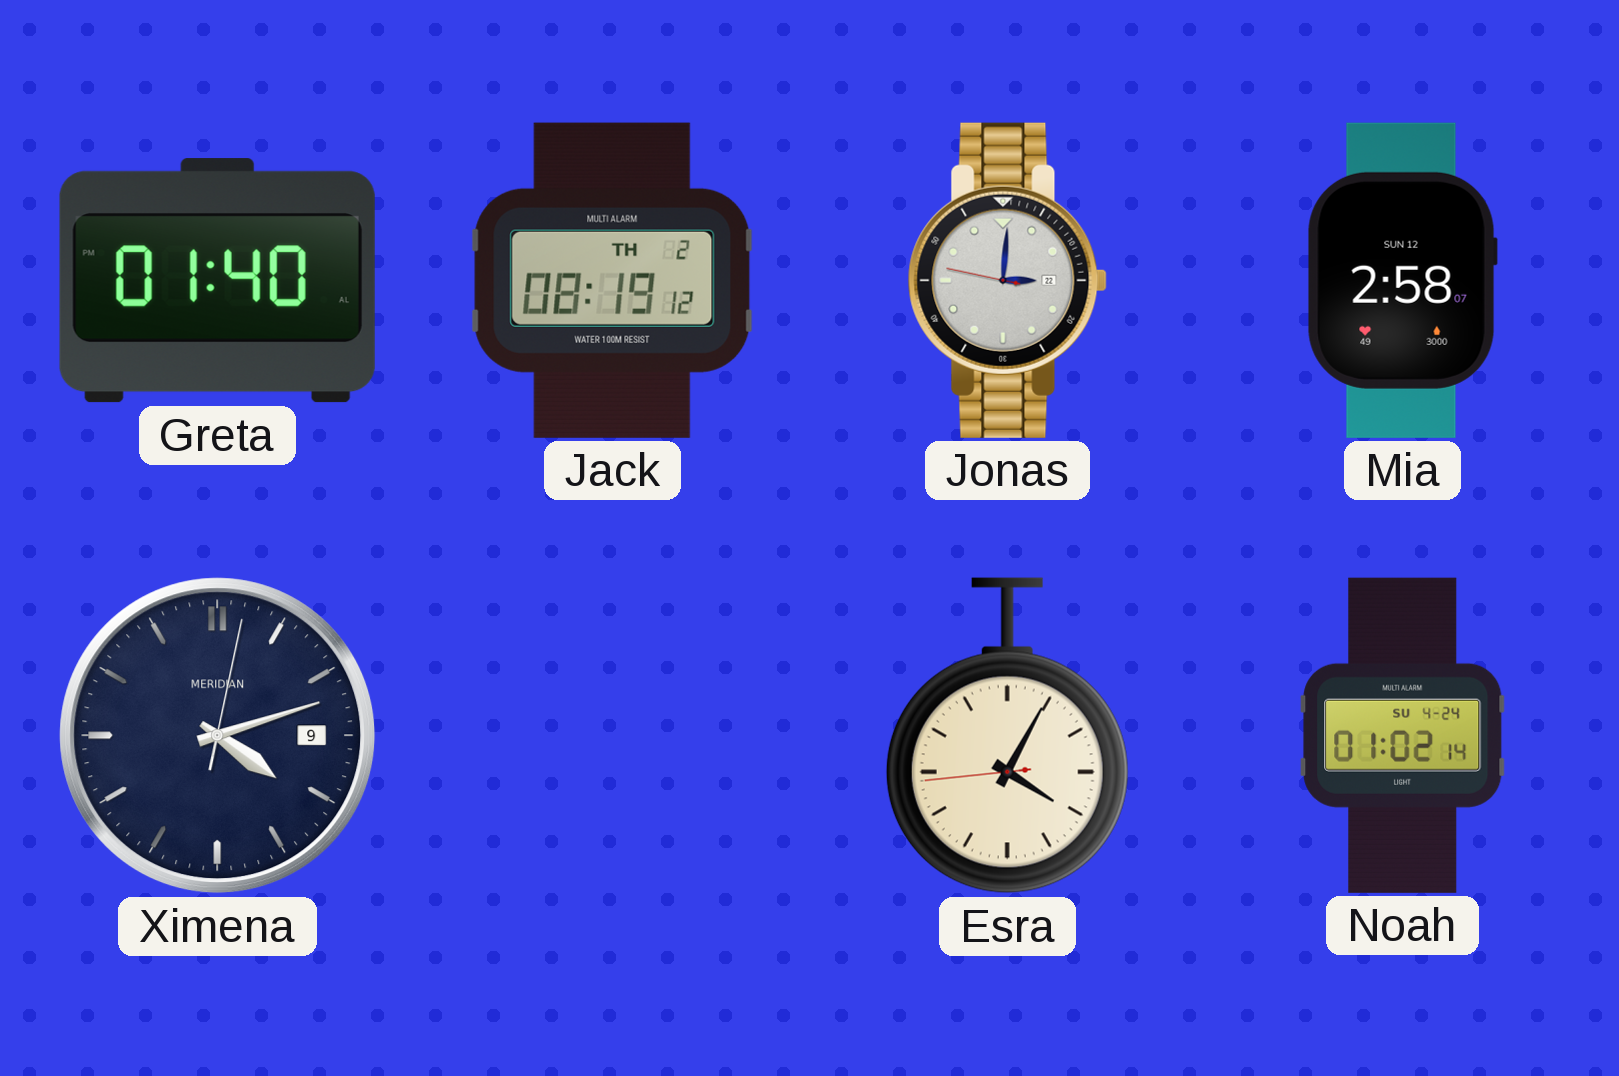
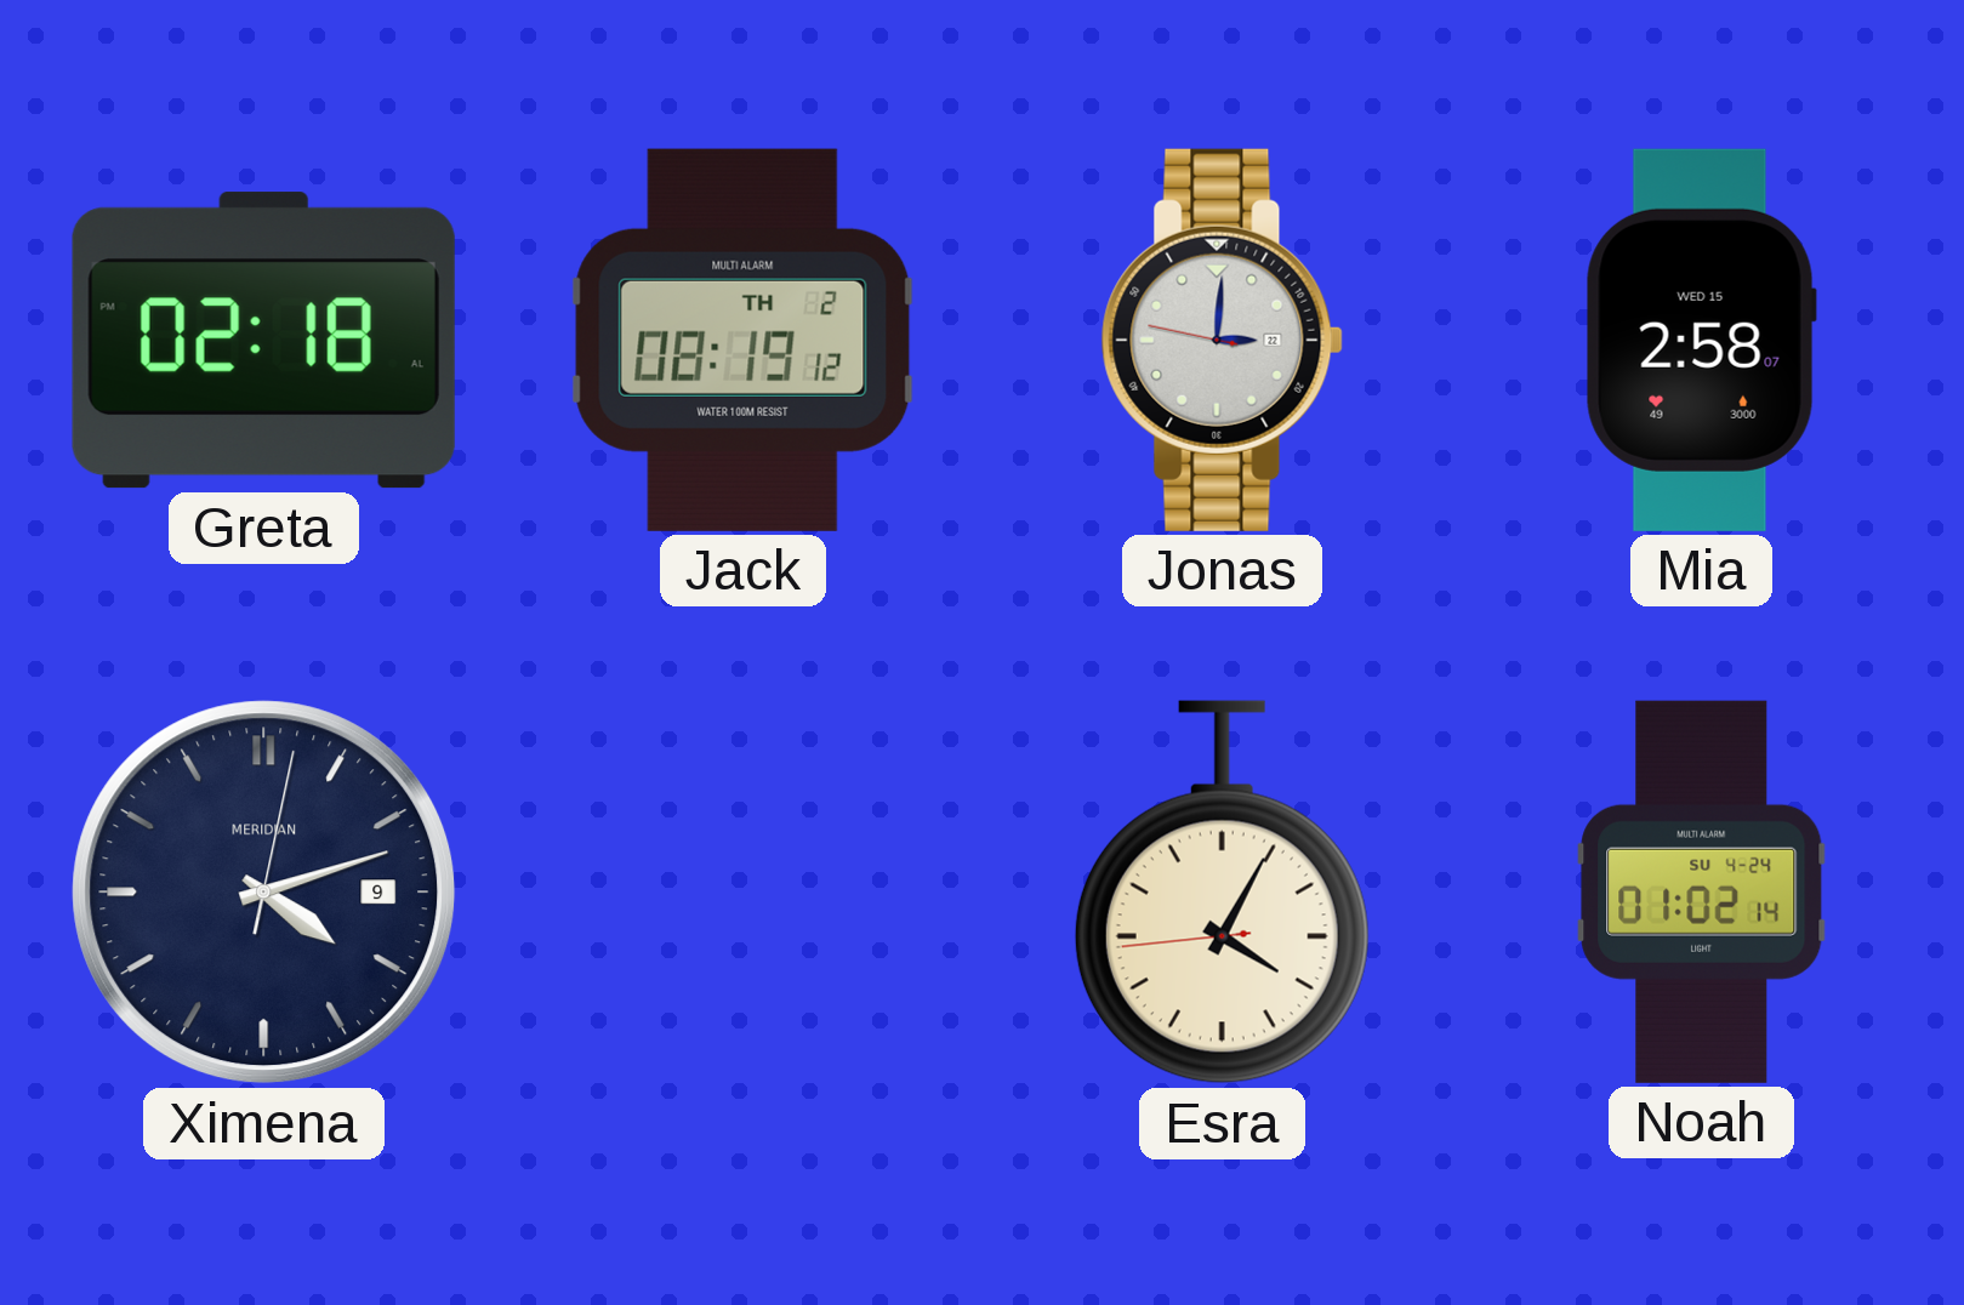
Greta: 01:40 -> 02:18 (263, 341)
Mia date: SUN 12 -> WED 15 (1701, 340)
